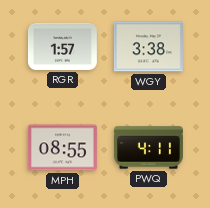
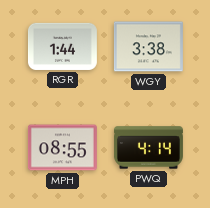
RGR: 1:57 -> 1:44 (62, 46)
PWQ: 4:11 -> 4:14 (148, 148)
